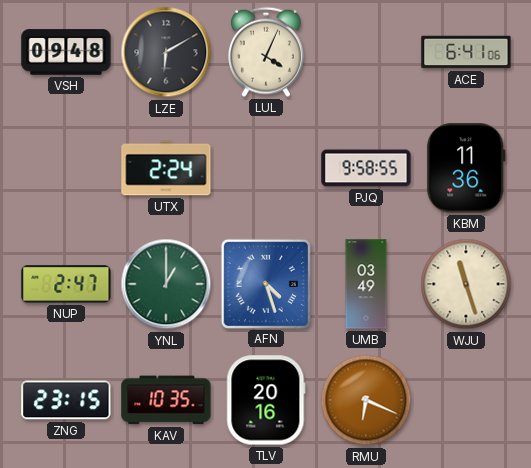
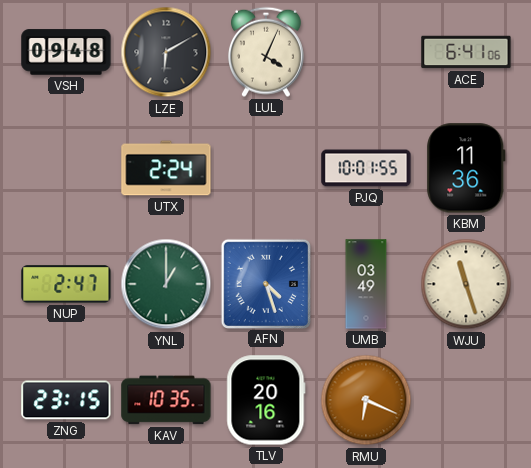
PJQ: 9:58 -> 10:01 (366, 168)
